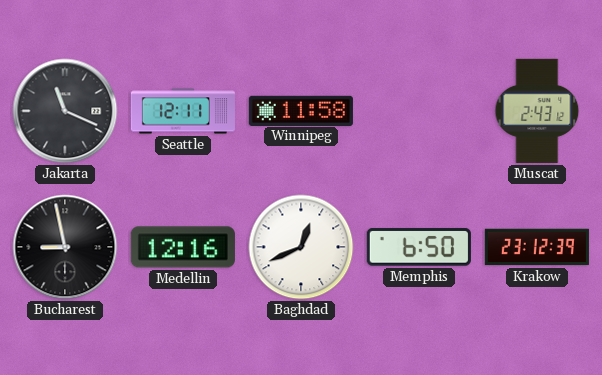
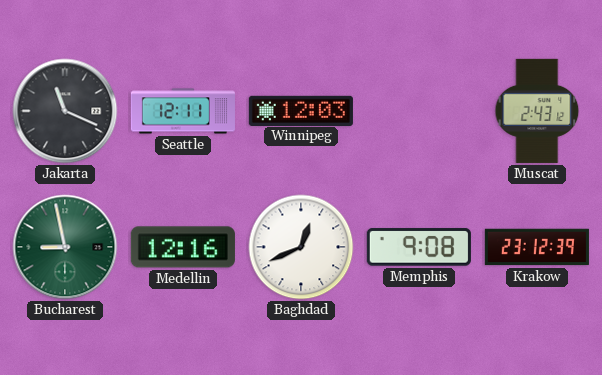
Winnipeg: 11:58 -> 12:03 (301, 110)
Bucharest dial: black -> green (65, 247)
Memphis: 6:50 -> 9:08 (419, 247)
